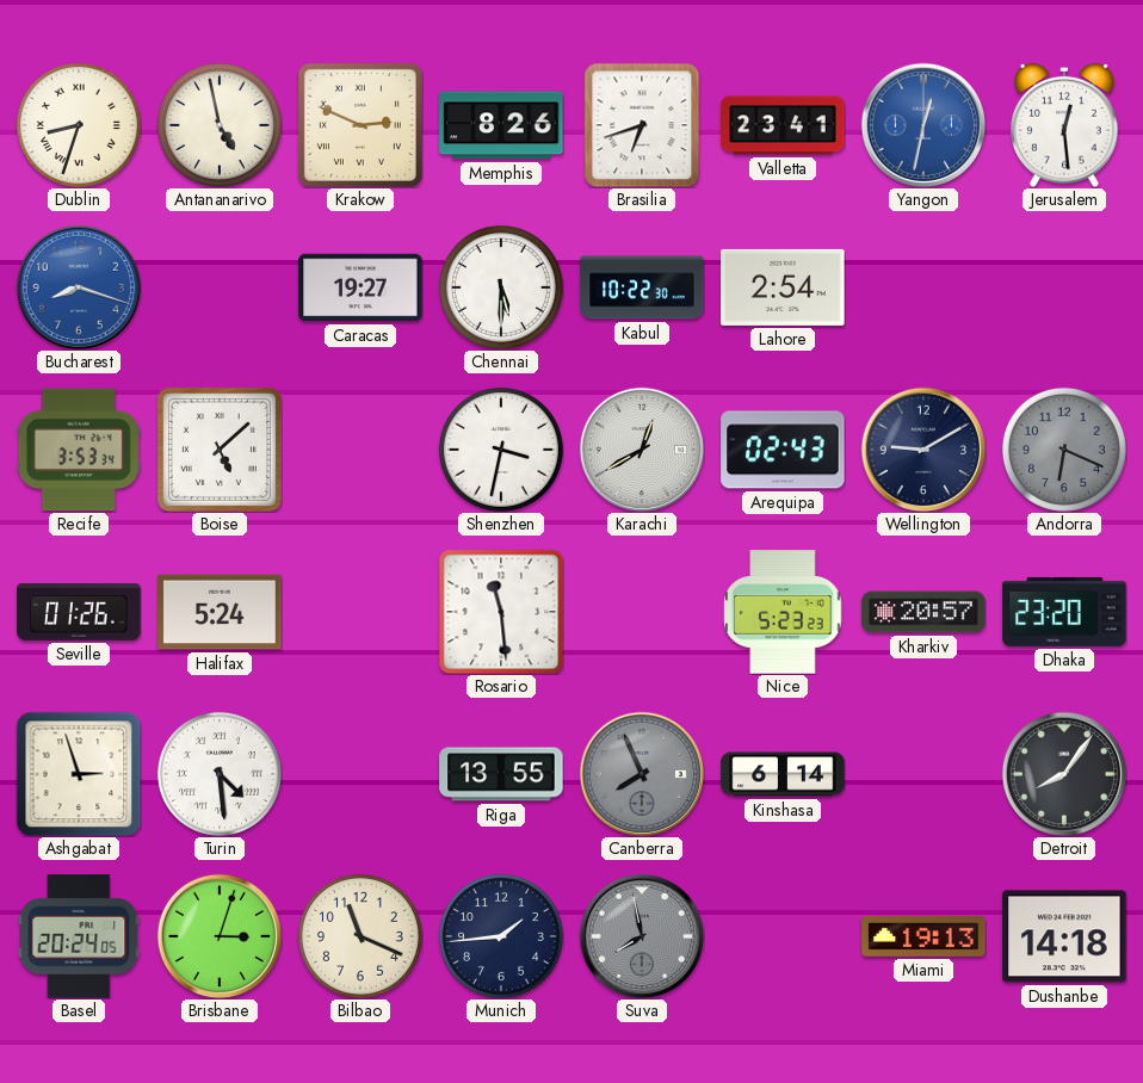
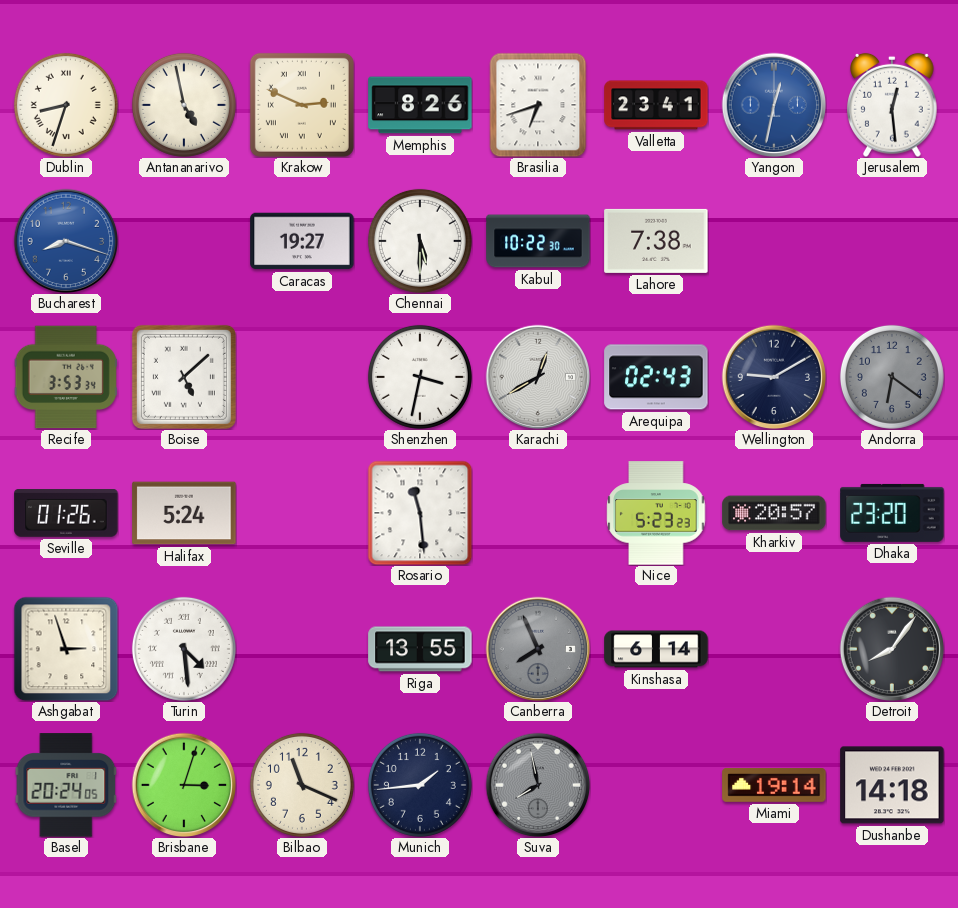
Lahore: 2:54 -> 7:38 (656, 241)
Andorra: 6:19 -> 6:21 (892, 377)
Miami: 19:13 -> 19:14 (774, 785)
